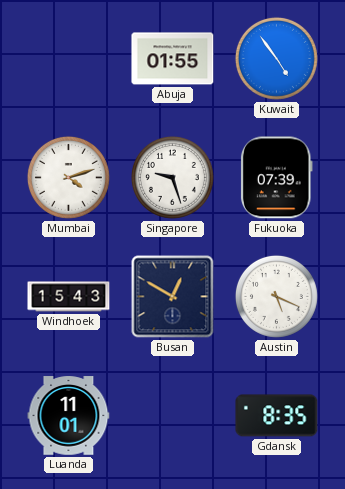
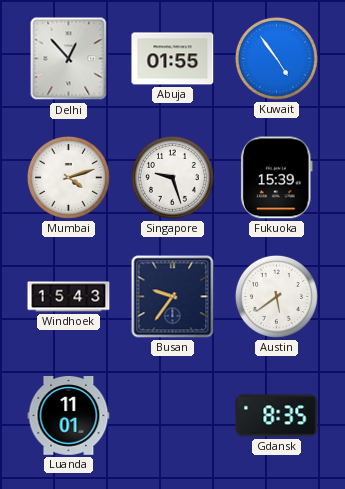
Delhi: none -> 12:53 (69, 59)
Fukuoka: 07:39 -> 15:39 (277, 178)
Busan: 12:50 -> 9:36 (173, 297)
Austin: 5:19 -> 5:39 (276, 296)
